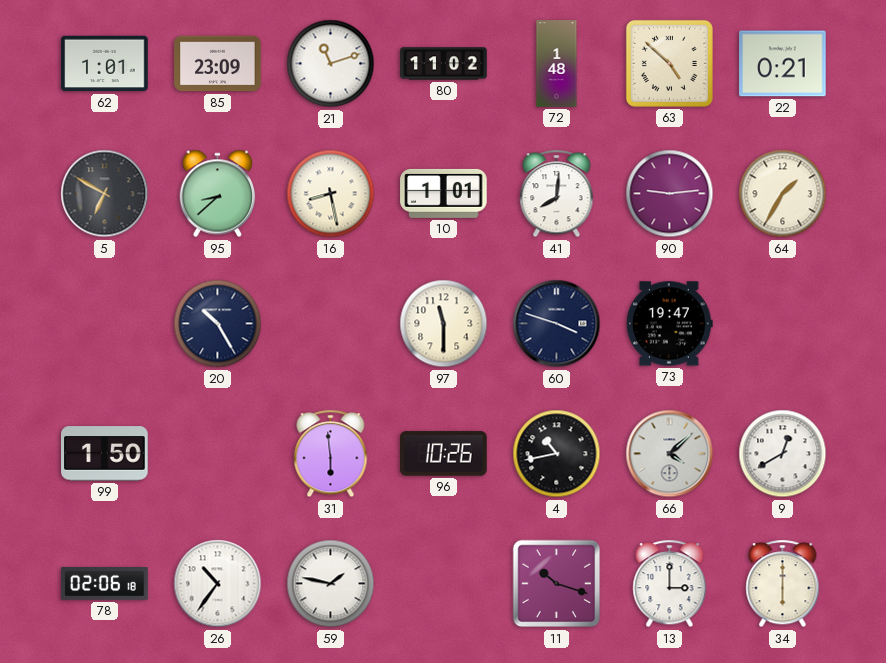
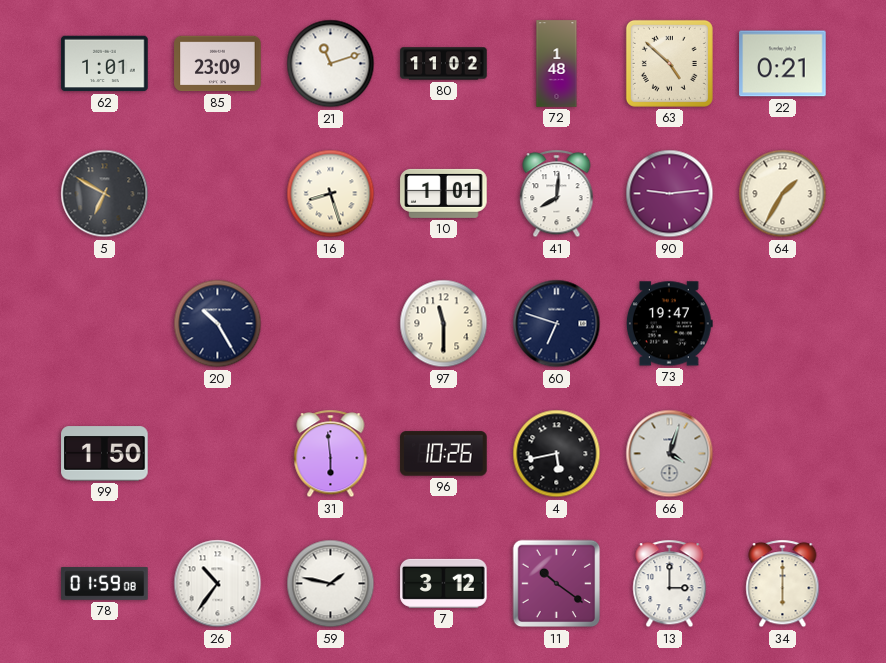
95: 8:38 -> none (218, 194)
16: 8:28 -> 8:27 (331, 194)
60: 3:48 -> 6:48 (557, 324)
4: 10:43 -> 5:43 (557, 454)
66: 4:08 -> 4:03 (670, 454)
9: 12:40 -> none (783, 454)
78: 02:06 -> 01:59 (105, 584)
7: none -> 3:12 (444, 583)
11: 10:18 -> 10:21 (557, 584)
